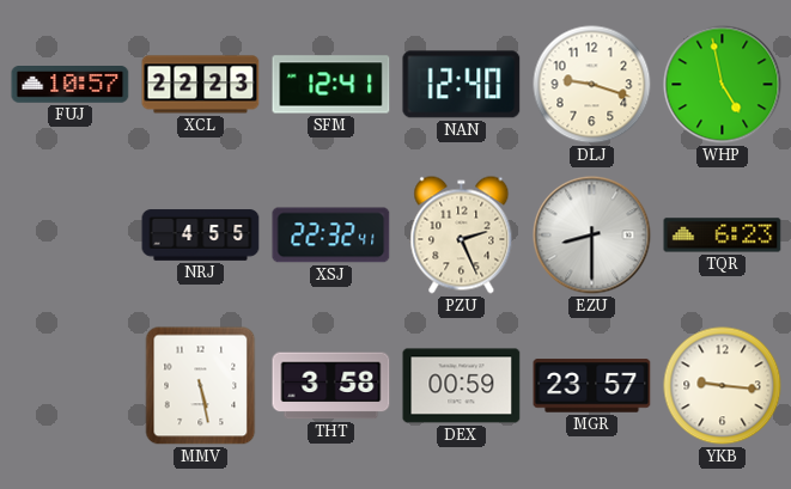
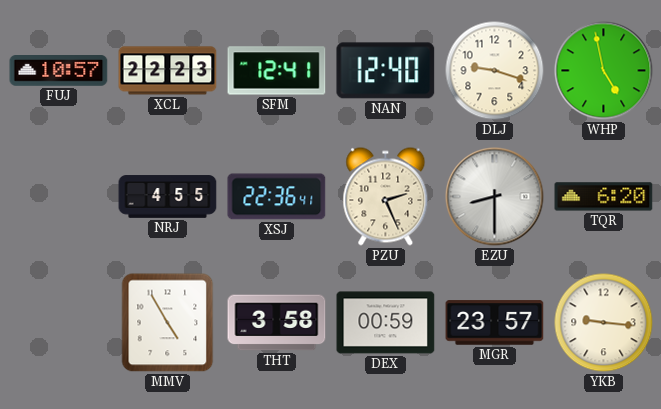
XSJ: 22:32 -> 22:36 (277, 197)
TQR: 6:23 -> 6:20 (604, 197)
MMV: 5:28 -> 4:55 (168, 323)
